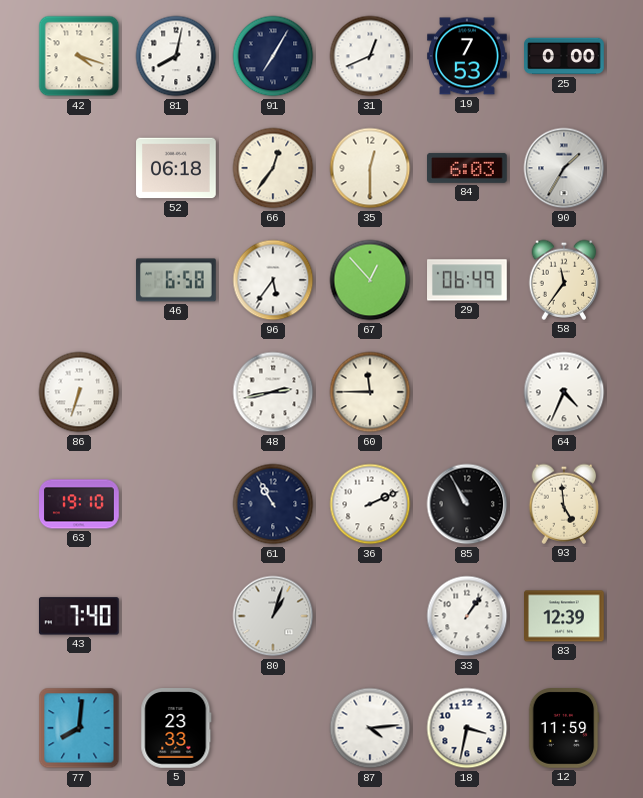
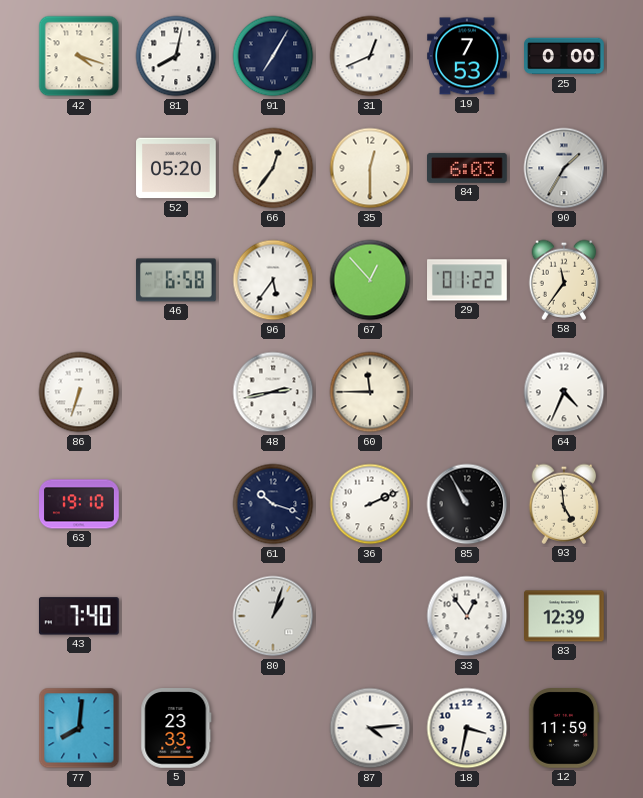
52: 06:18 -> 05:20 (176, 168)
29: 06:49 -> 01:22 (468, 280)
61: 10:55 -> 10:18 (273, 504)
33: 1:06 -> 12:54 (467, 616)
